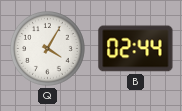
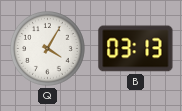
B: 02:44 -> 03:13 (136, 49)
